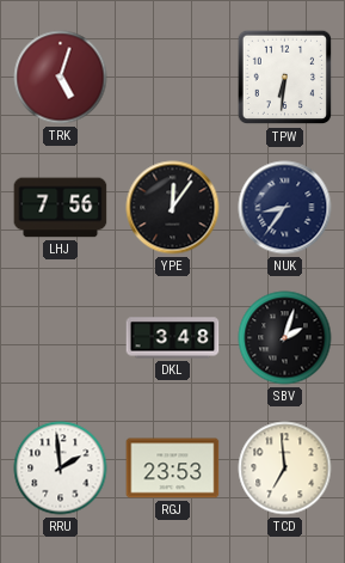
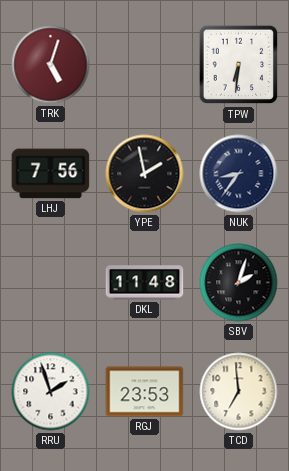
YPE: 12:06 -> 1:58 (145, 174)
DKL: 3:48 -> 11:48 (145, 283)
RRU: 1:59 -> 1:57 (51, 392)
